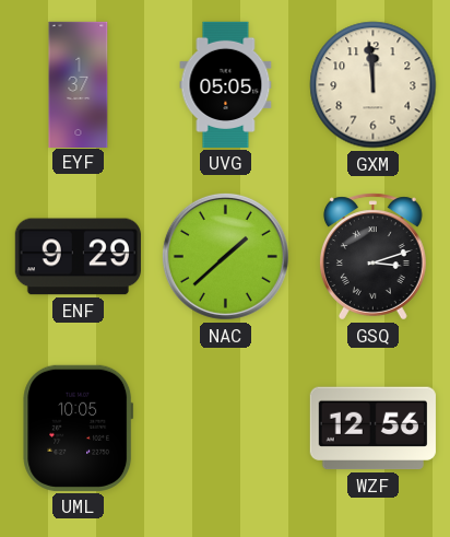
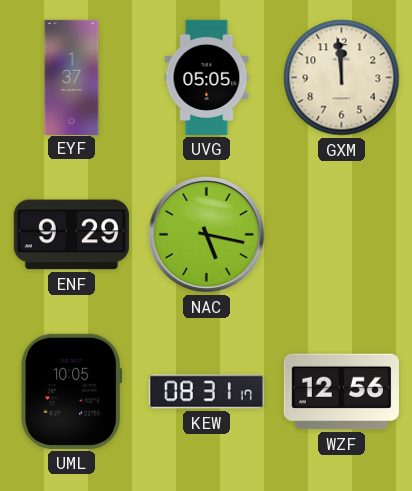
NAC: 1:38 -> 5:17 (206, 234)
GSQ: 3:12 -> none (372, 257)
KEW: none -> 08:31 (206, 392)
